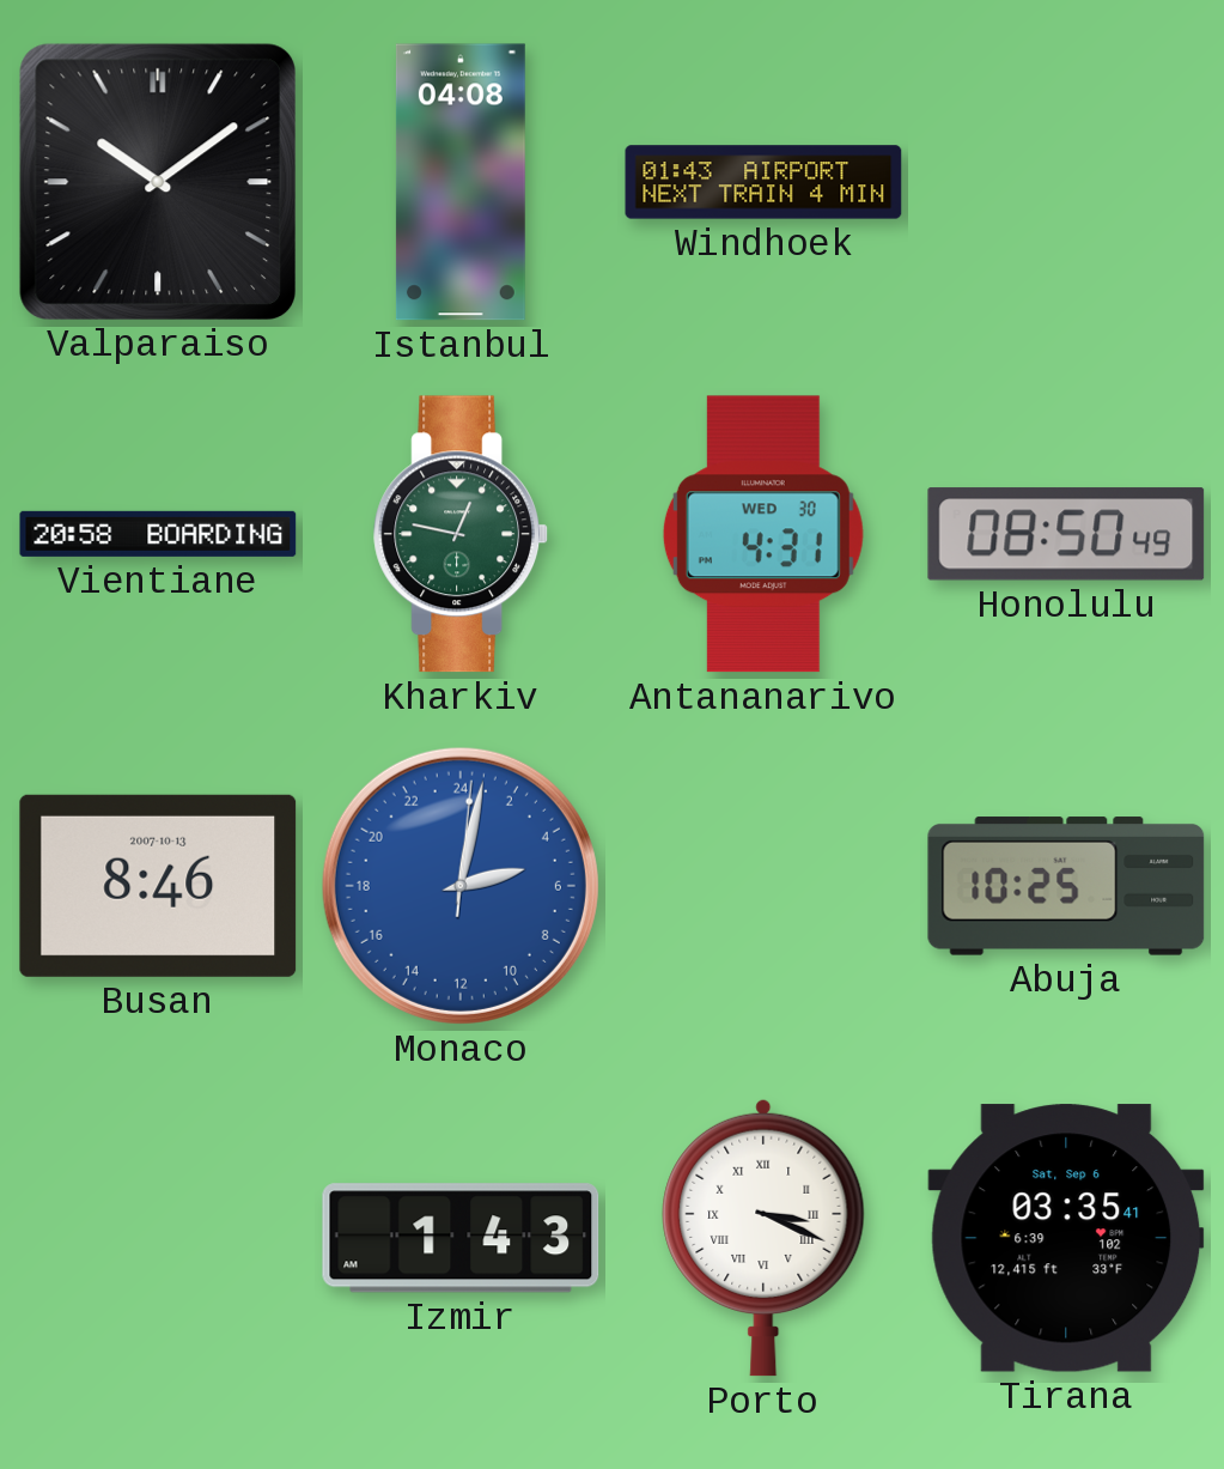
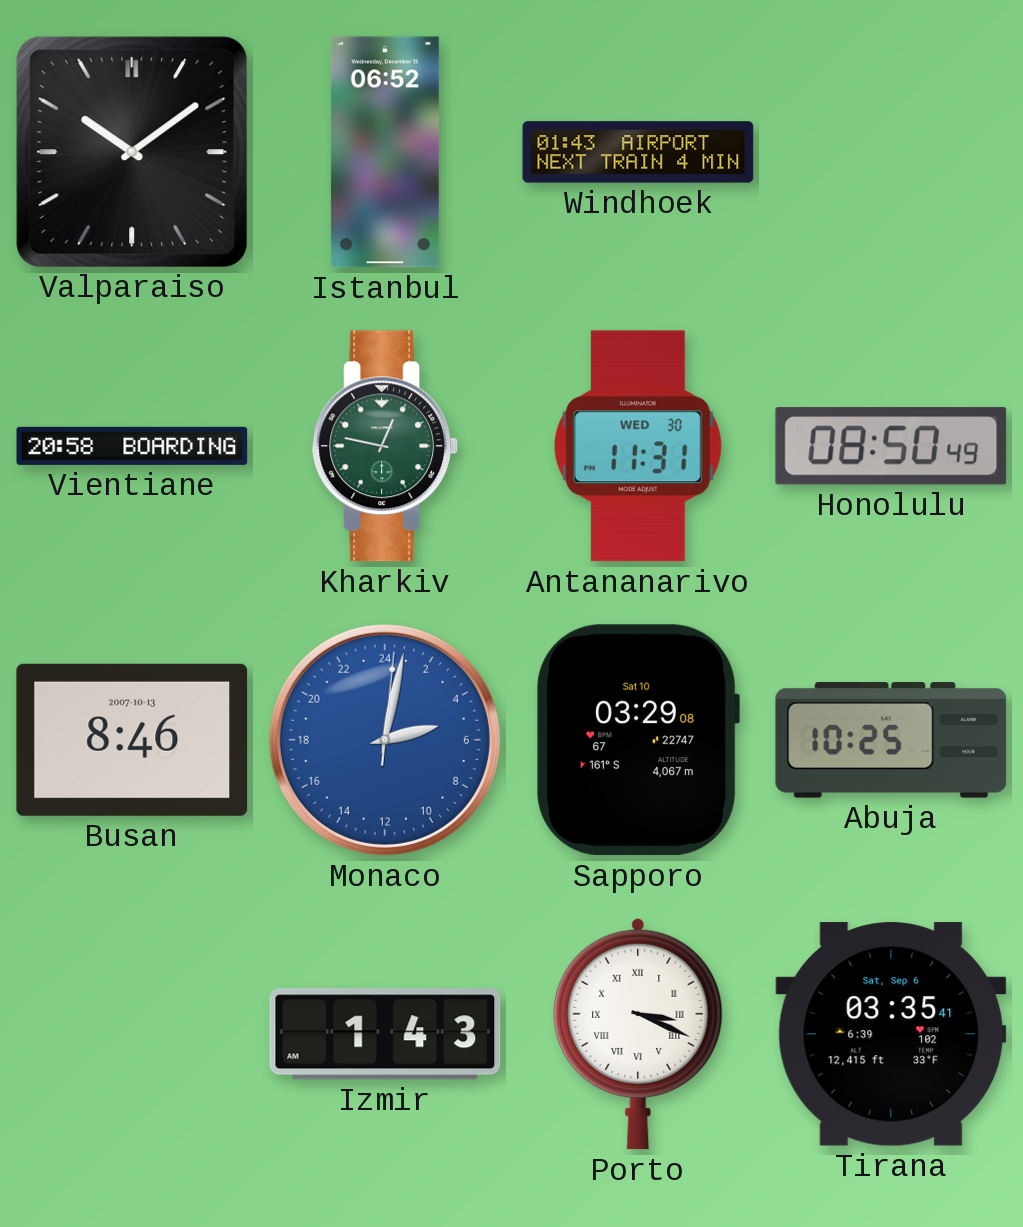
Istanbul: 04:08 -> 06:52 (385, 152)
Antananarivo: 4:31 -> 11:31 (638, 446)
Sapporo: none -> 03:29 (638, 740)
